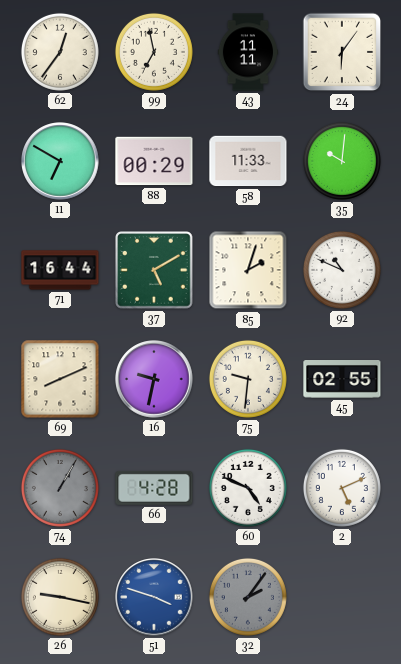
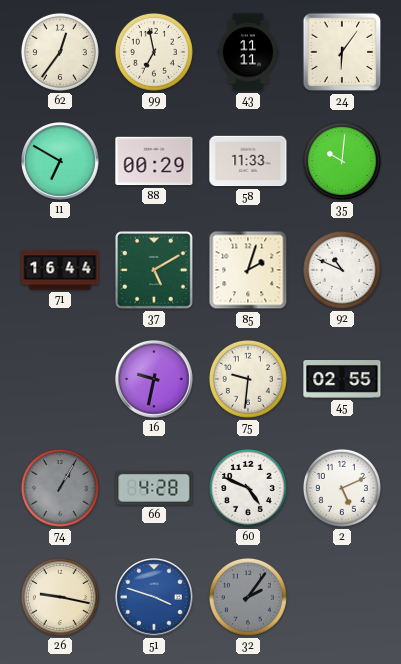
69: 8:11 -> none (60, 379)
